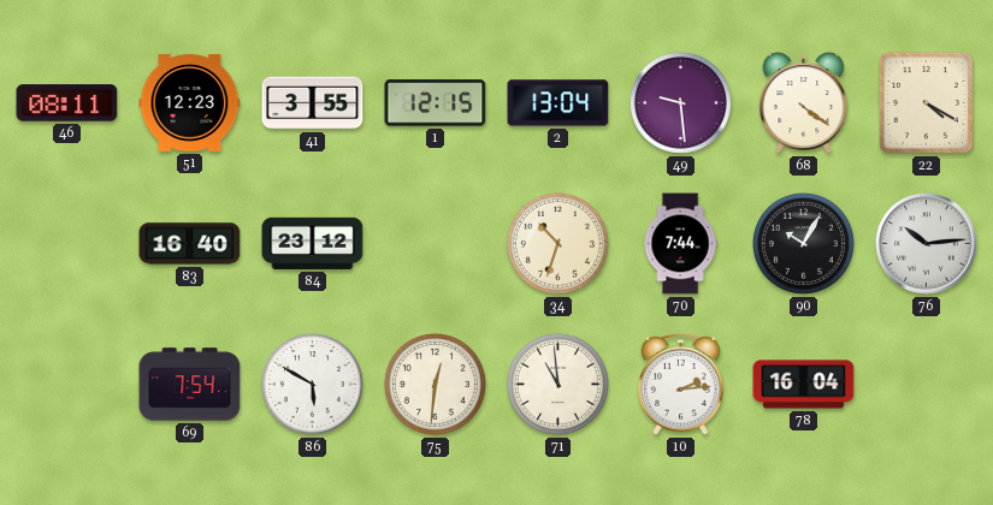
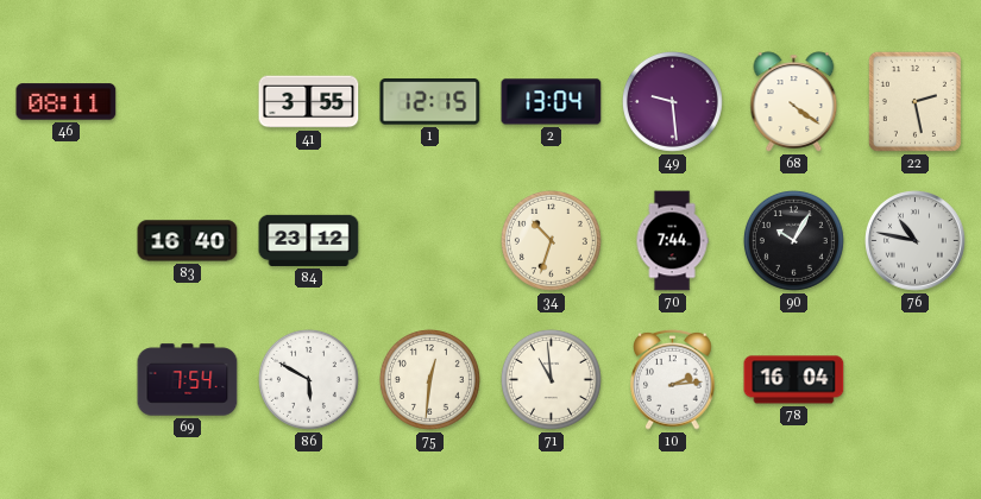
51: 12:23 -> none (190, 103)
22: 4:20 -> 2:28 (914, 101)
76: 10:14 -> 10:47 (916, 241)
